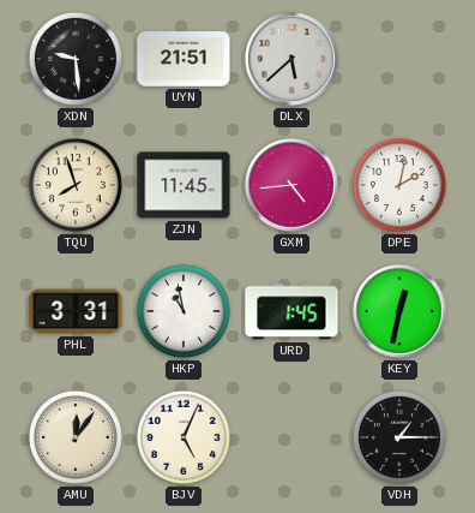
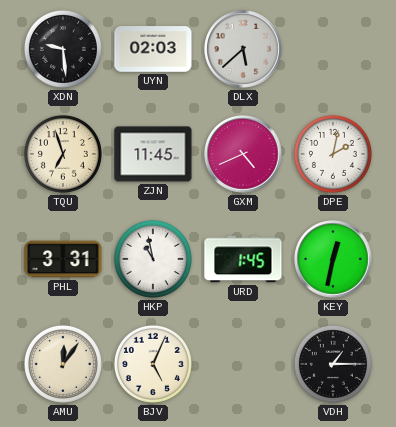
UYN: 21:51 -> 02:03 (153, 49)
TQU: 7:57 -> 6:57 (63, 154)
GXM: 4:44 -> 4:41 (243, 154)
